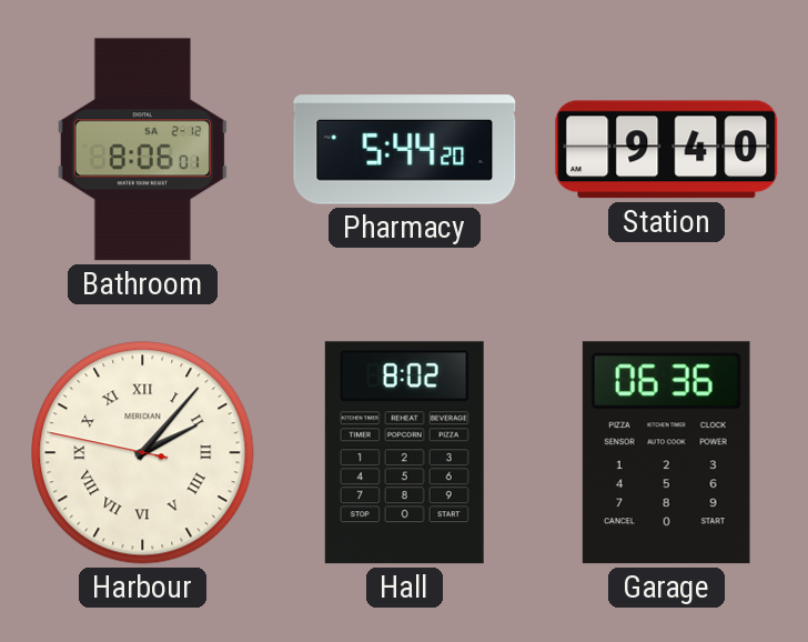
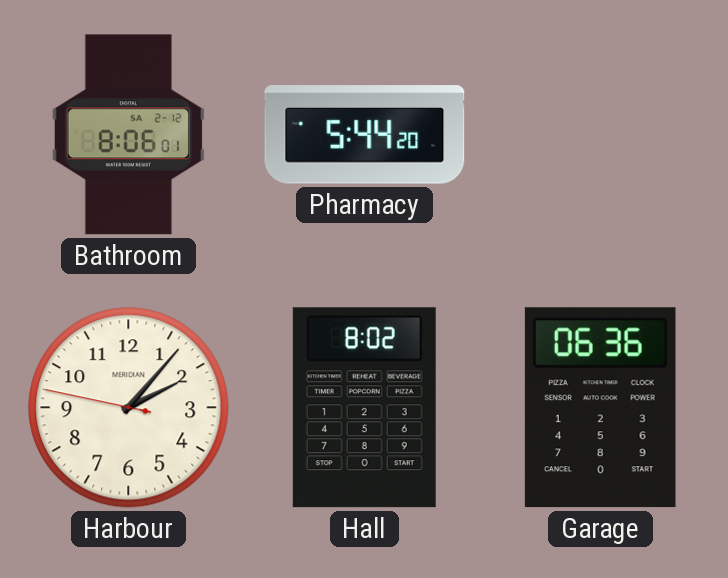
Station: 9:40 -> none (667, 150)
Harbour numerals: Roman -> Arabic (129, 408)
